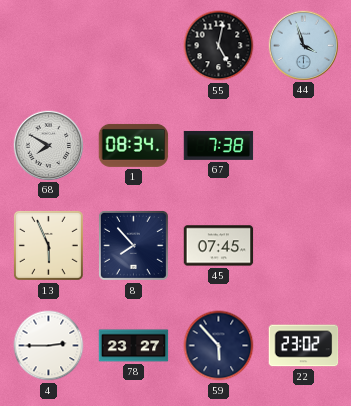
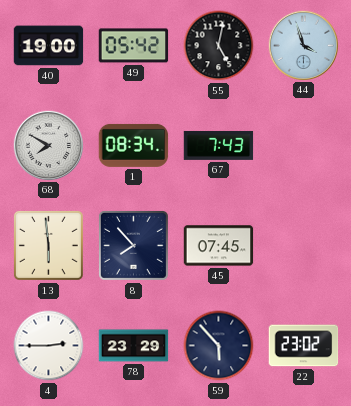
40: none -> 19:00 (49, 46)
49: none -> 05:42 (134, 46)
67: 7:38 -> 7:43 (219, 145)
13: 5:56 -> 5:59 (48, 245)
78: 23:27 -> 23:29 (134, 346)
